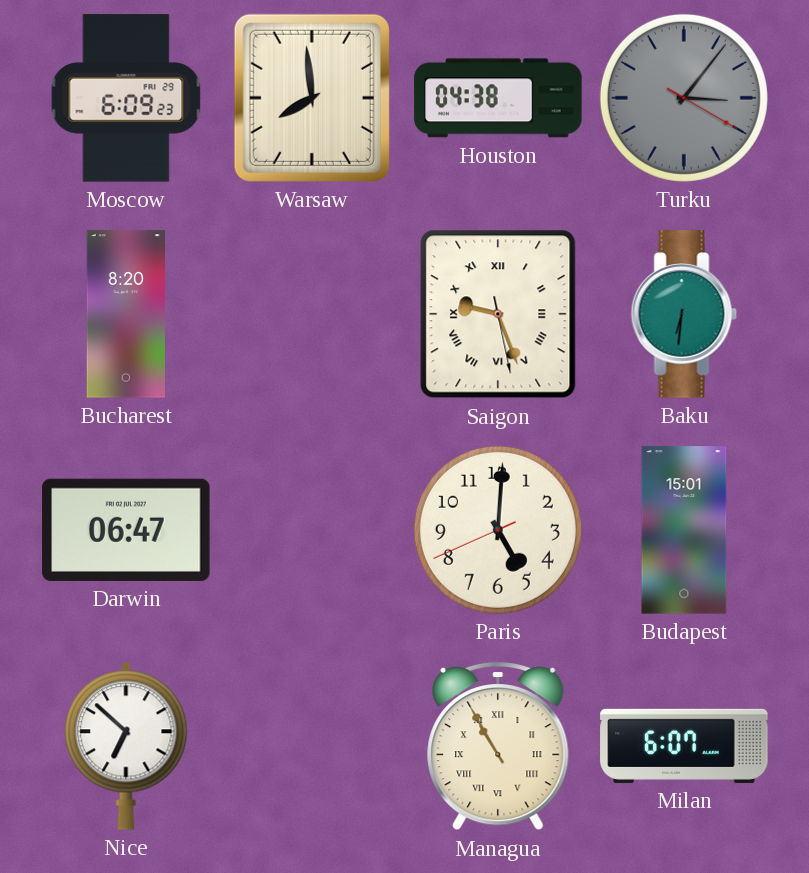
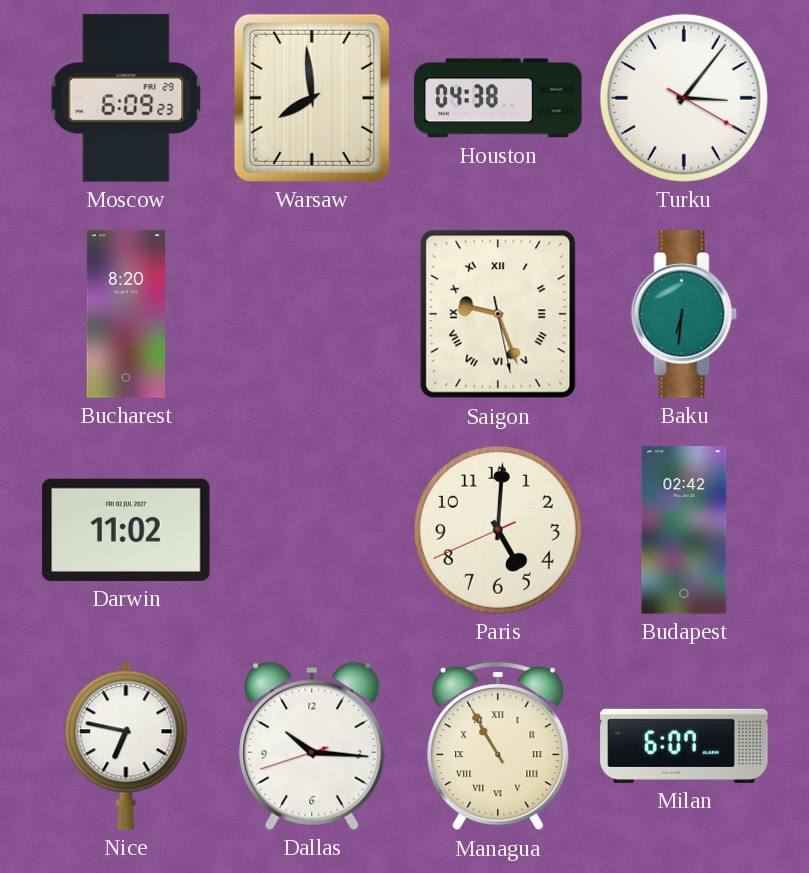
Turku dial: grey -> white (684, 98)
Darwin: 06:47 -> 11:02 (126, 530)
Budapest: 15:01 -> 02:42 (684, 530)
Nice: 6:52 -> 6:47 (126, 746)
Dallas: none -> 10:15 (312, 746)
